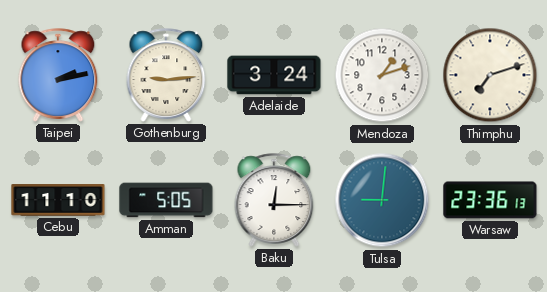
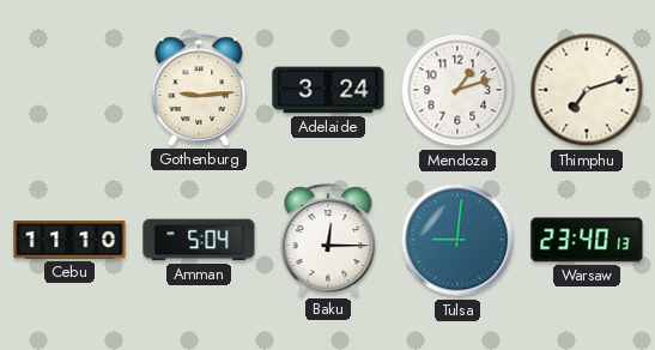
Taipei: 2:13 -> none (58, 75)
Amman: 5:05 -> 5:04 (199, 240)
Warsaw: 23:36 -> 23:40 (587, 240)
